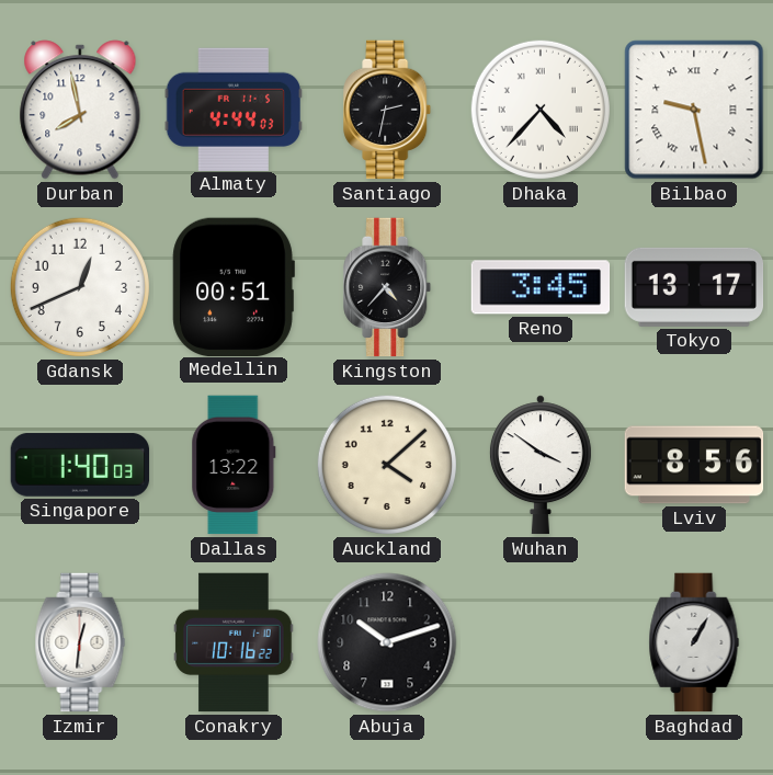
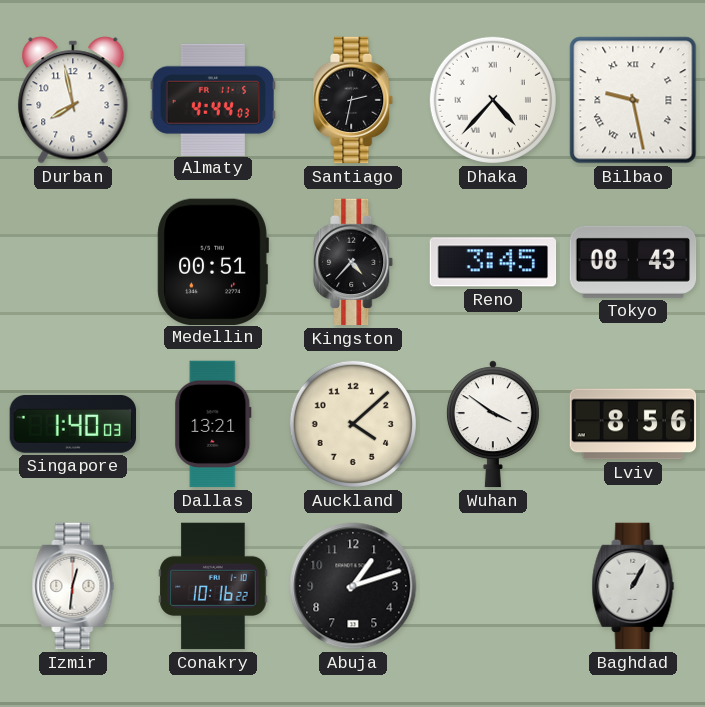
Gdansk: 12:41 -> none (80, 287)
Tokyo: 13:17 -> 08:43 (633, 262)
Dallas: 13:22 -> 13:21 (213, 424)
Abuja: 10:12 -> 1:12 (353, 586)
